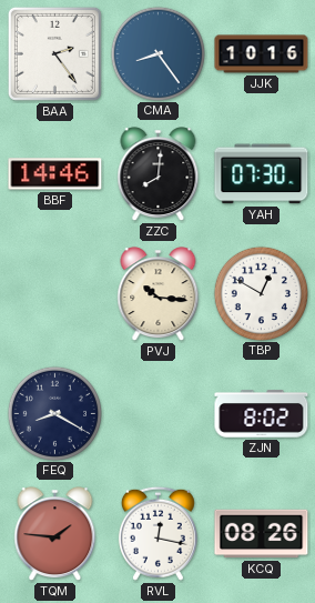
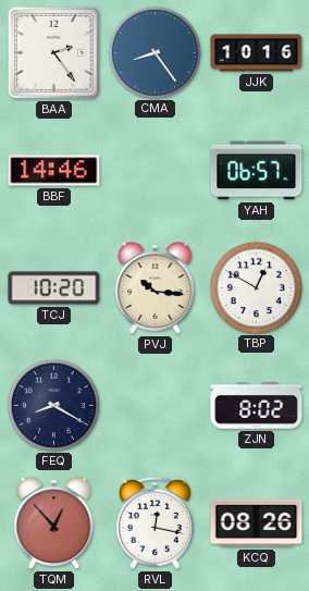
ZZC: 8:01 -> none (159, 174)
YAH: 07:30 -> 06:57 (257, 171)
TCJ: none -> 10:20 (54, 288)
TQM: 1:46 -> 12:53 (54, 524)
